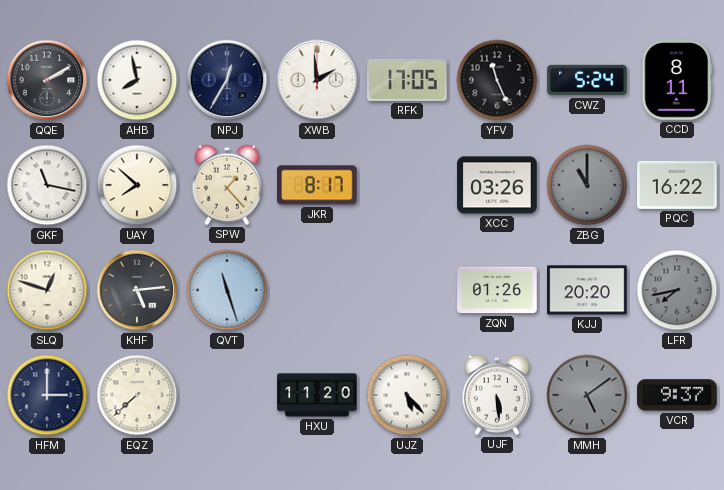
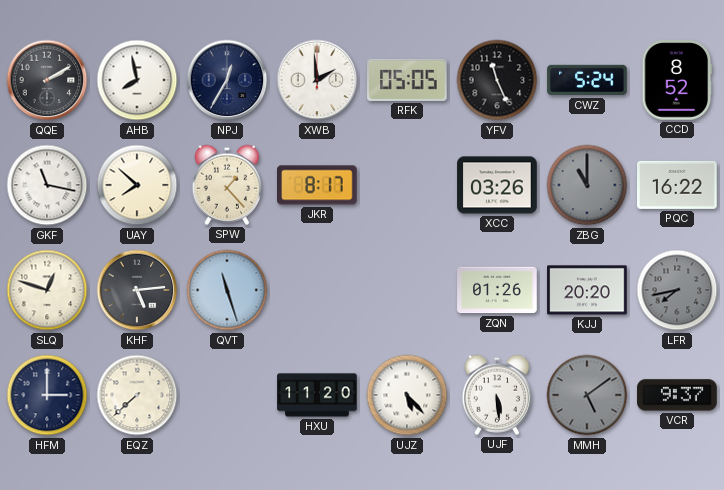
RFK: 17:05 -> 05:05 (407, 80)
CCD: 8:11 -> 8:52 (677, 80)
